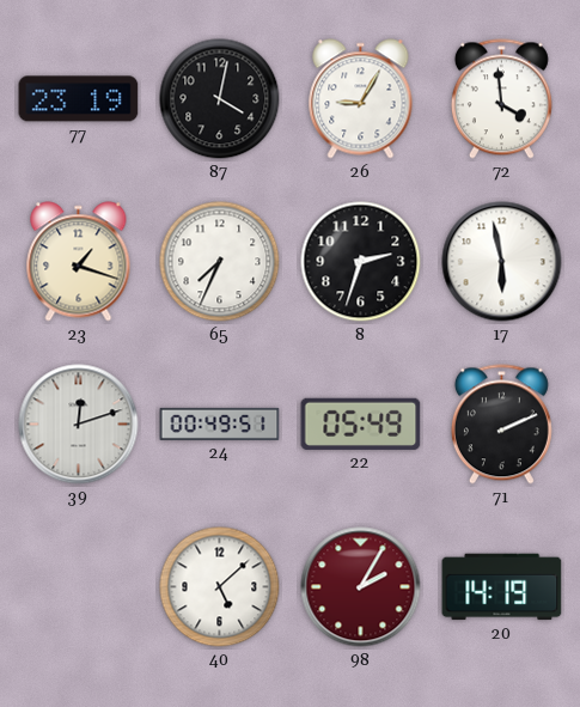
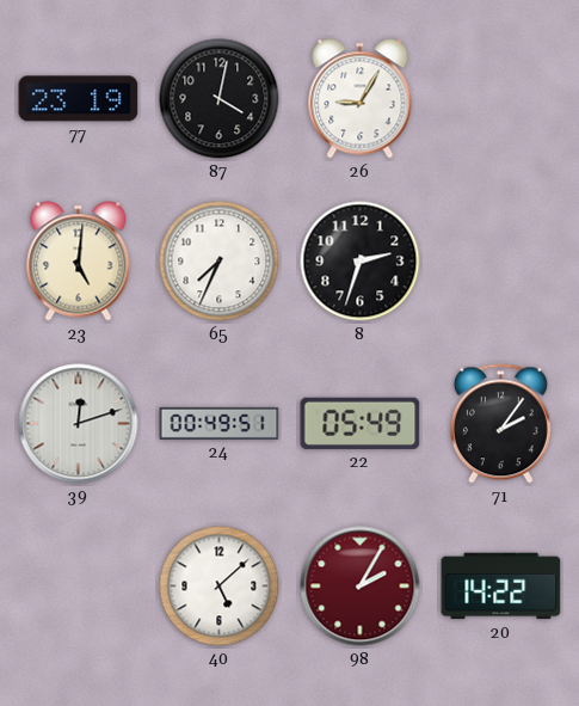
72: 3:59 -> none (501, 99)
23: 1:18 -> 5:01 (79, 262)
17: 5:58 -> none (502, 262)
71: 2:11 -> 2:06 (500, 424)
20: 14:19 -> 14:22 (501, 587)
